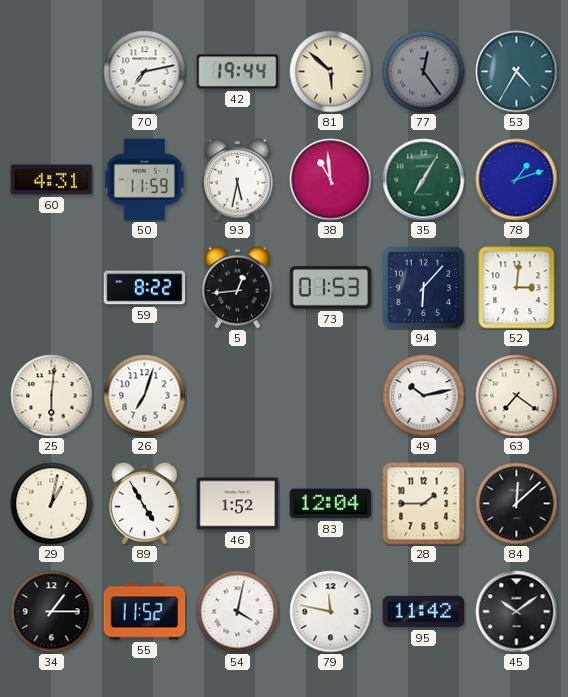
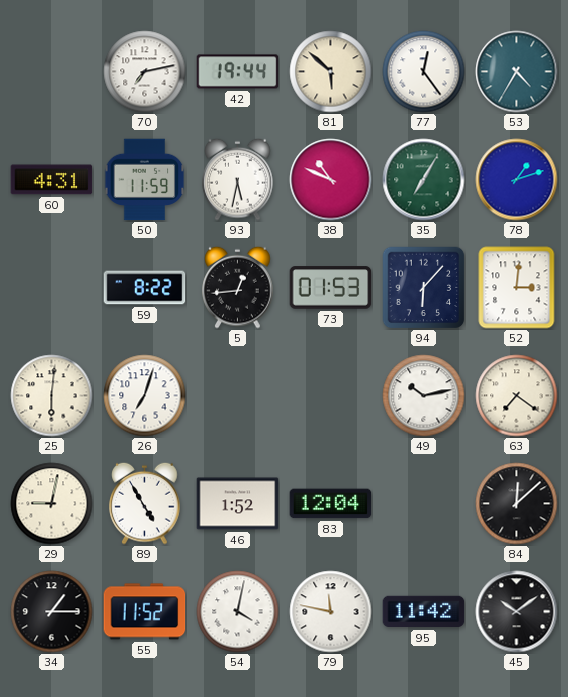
77 dial: grey -> white (424, 72)
38: 10:59 -> 10:49 (331, 180)
29: 1:02 -> 9:02 (52, 504)
28: 1:45 -> none (424, 504)
